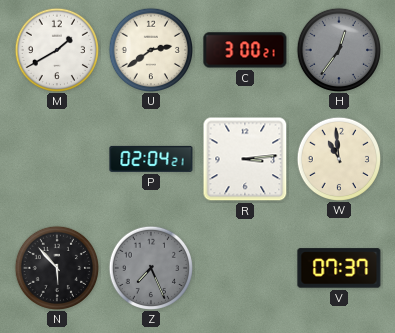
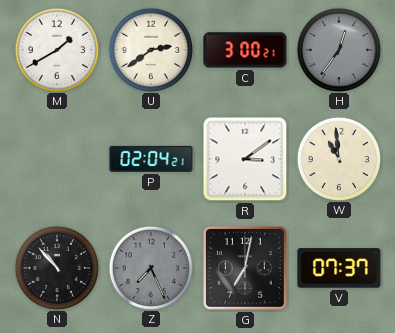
R: 3:14 -> 3:09 (245, 159)
N: 5:53 -> 10:53 (56, 267)
G: none -> 7:02 (246, 269)
